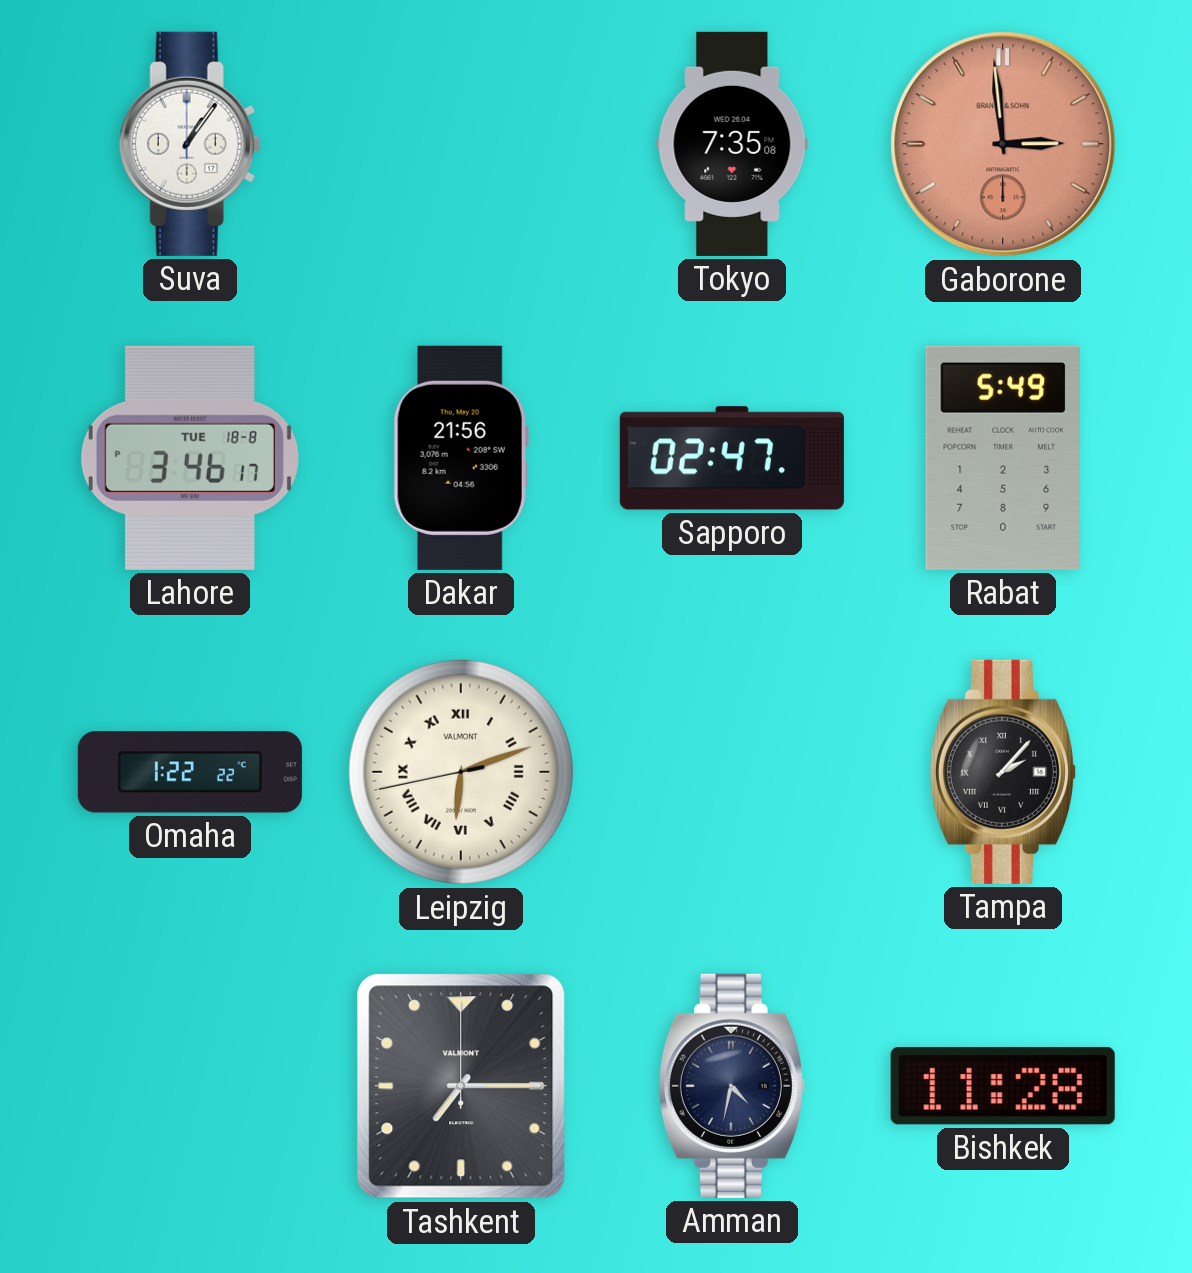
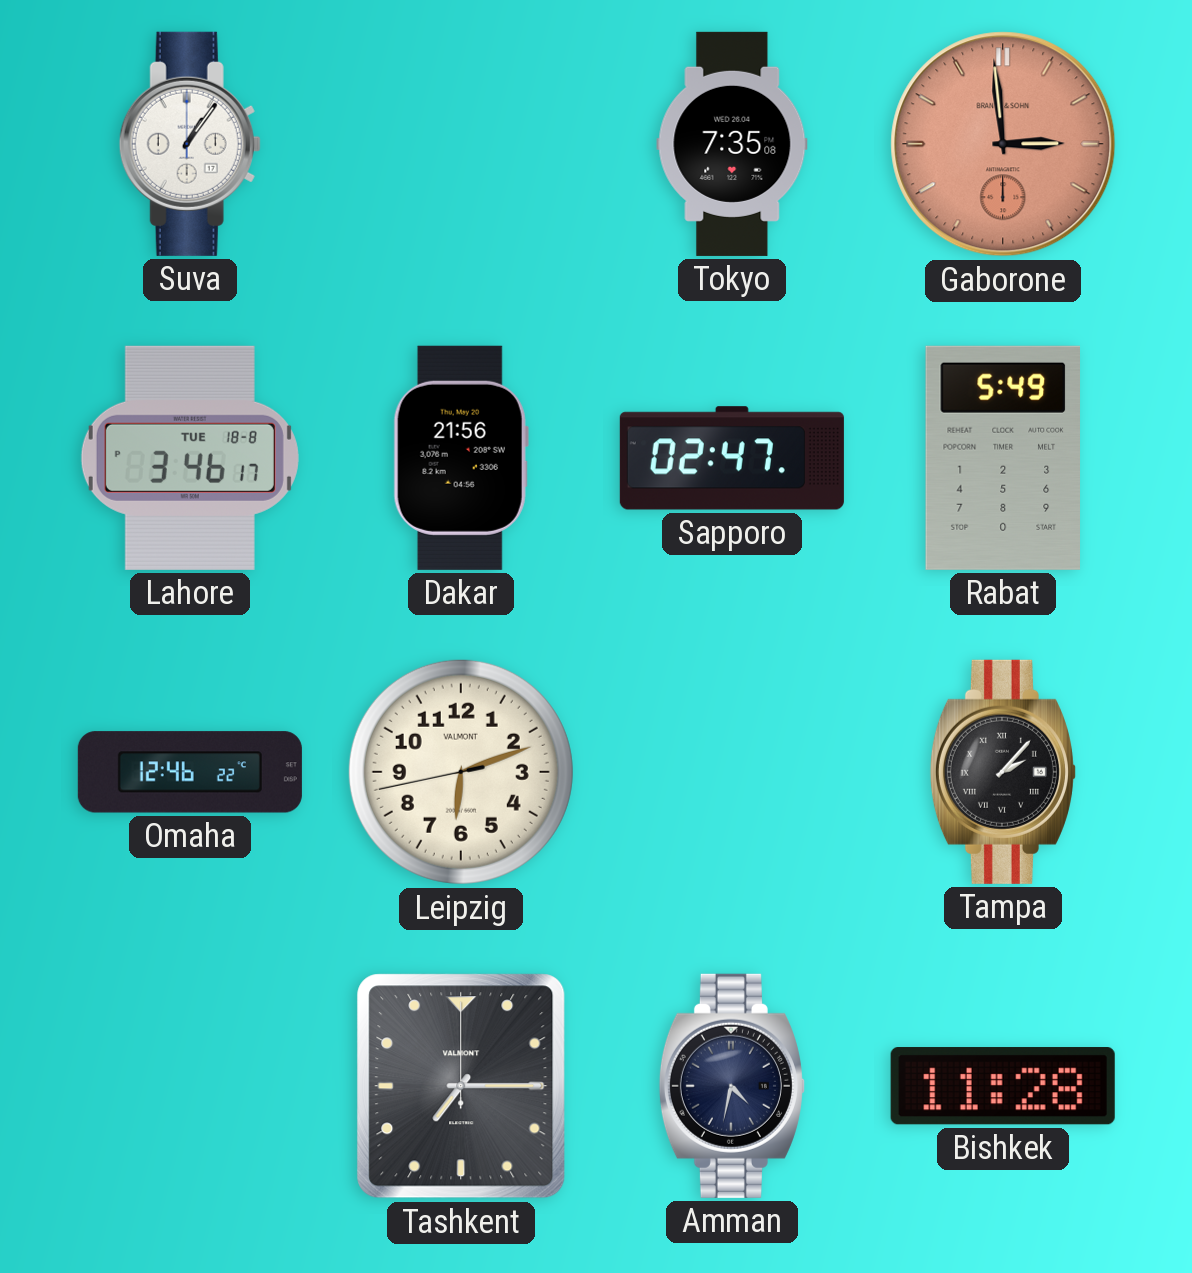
Omaha: 1:22 -> 12:46 (190, 772)
Leipzig numerals: Roman -> Arabic (461, 772)
